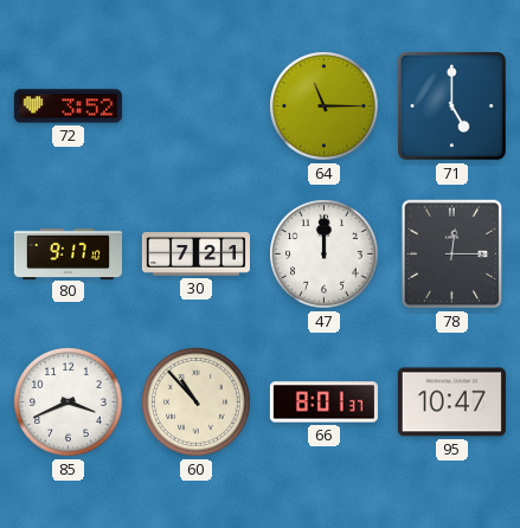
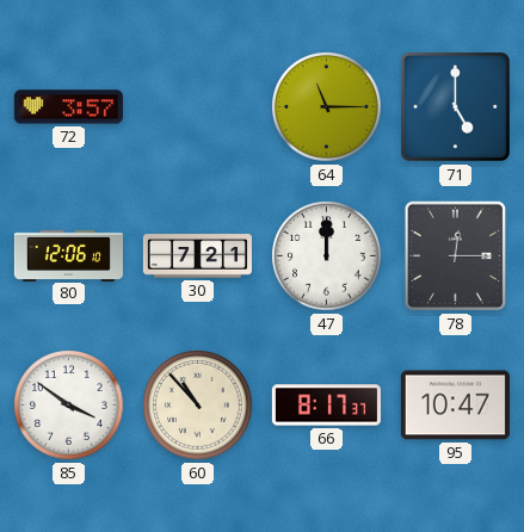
72: 3:52 -> 3:57 (68, 107)
80: 9:17 -> 12:06 (68, 255)
85: 3:41 -> 3:51 (69, 406)
66: 8:01 -> 8:17 (326, 406)
